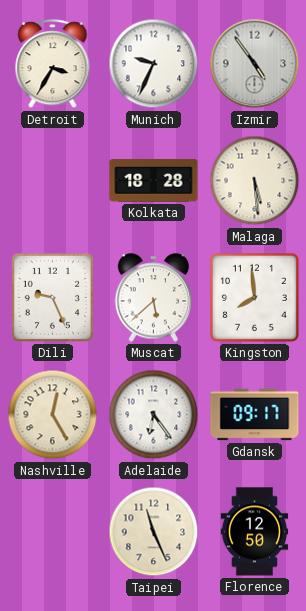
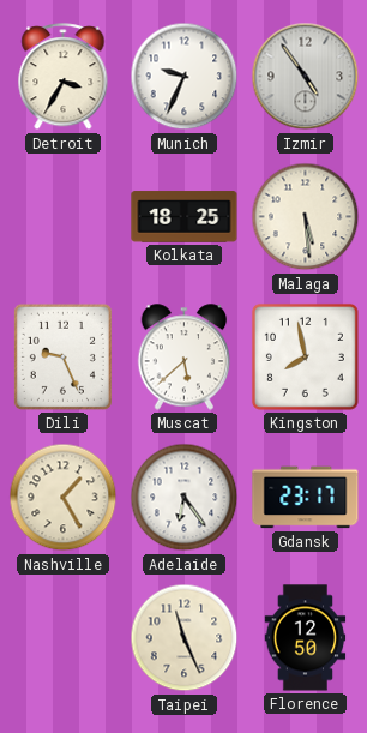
Kolkata: 18:28 -> 18:25 (185, 217)
Kingston: 7:59 -> 7:58 (305, 356)
Nashville: 12:25 -> 1:25 (64, 498)
Gdansk: 09:17 -> 23:17 (306, 498)
